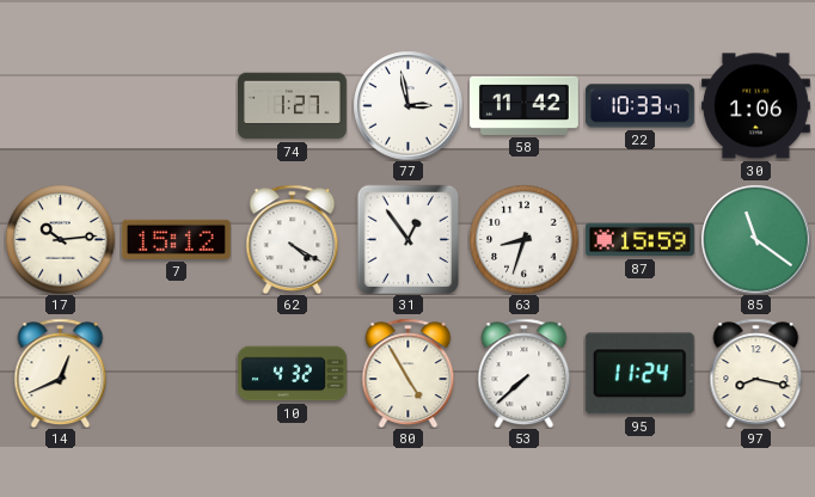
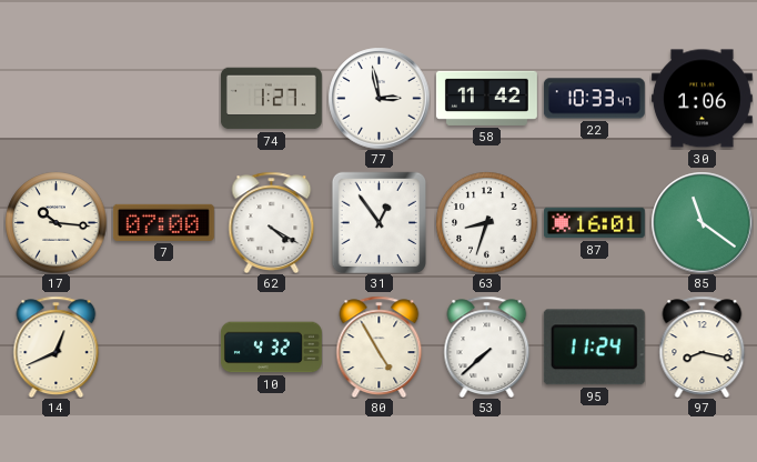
17: 10:14 -> 10:16 (55, 222)
7: 15:12 -> 07:00 (163, 222)
87: 15:59 -> 16:01 (594, 223)
